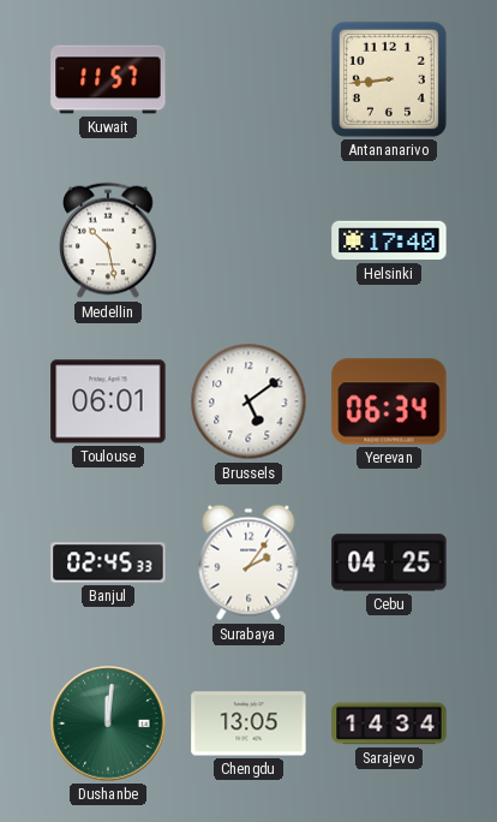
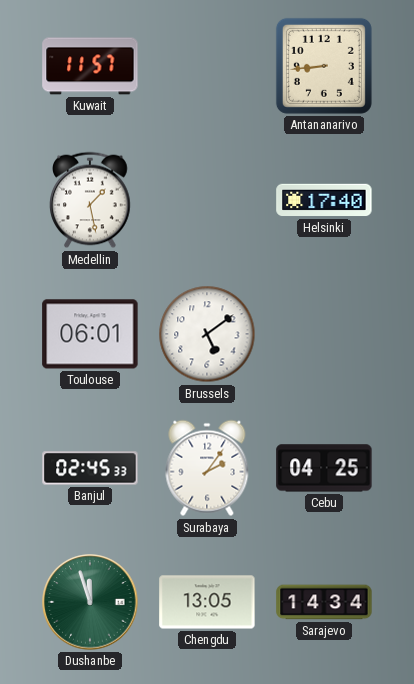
Medellin: 10:28 -> 1:28 (90, 200)
Yerevan: 06:34 -> none (389, 401)
Dushanbe: 12:01 -> 11:57 (90, 602)
